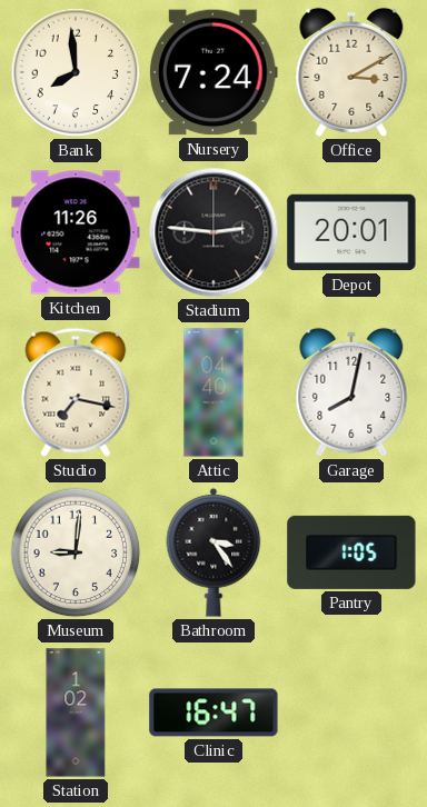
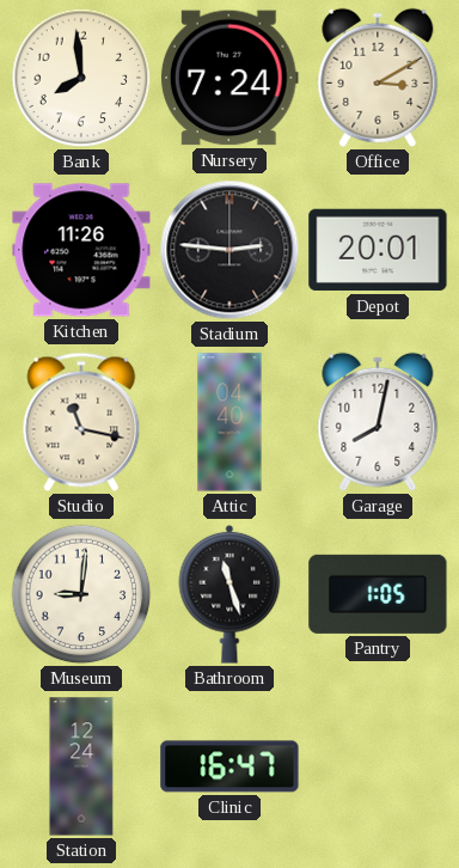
Studio: 7:17 -> 11:17 (81, 422)
Bathroom: 3:24 -> 11:27 (229, 594)
Station: 1:02 -> 12:24 (81, 766)
